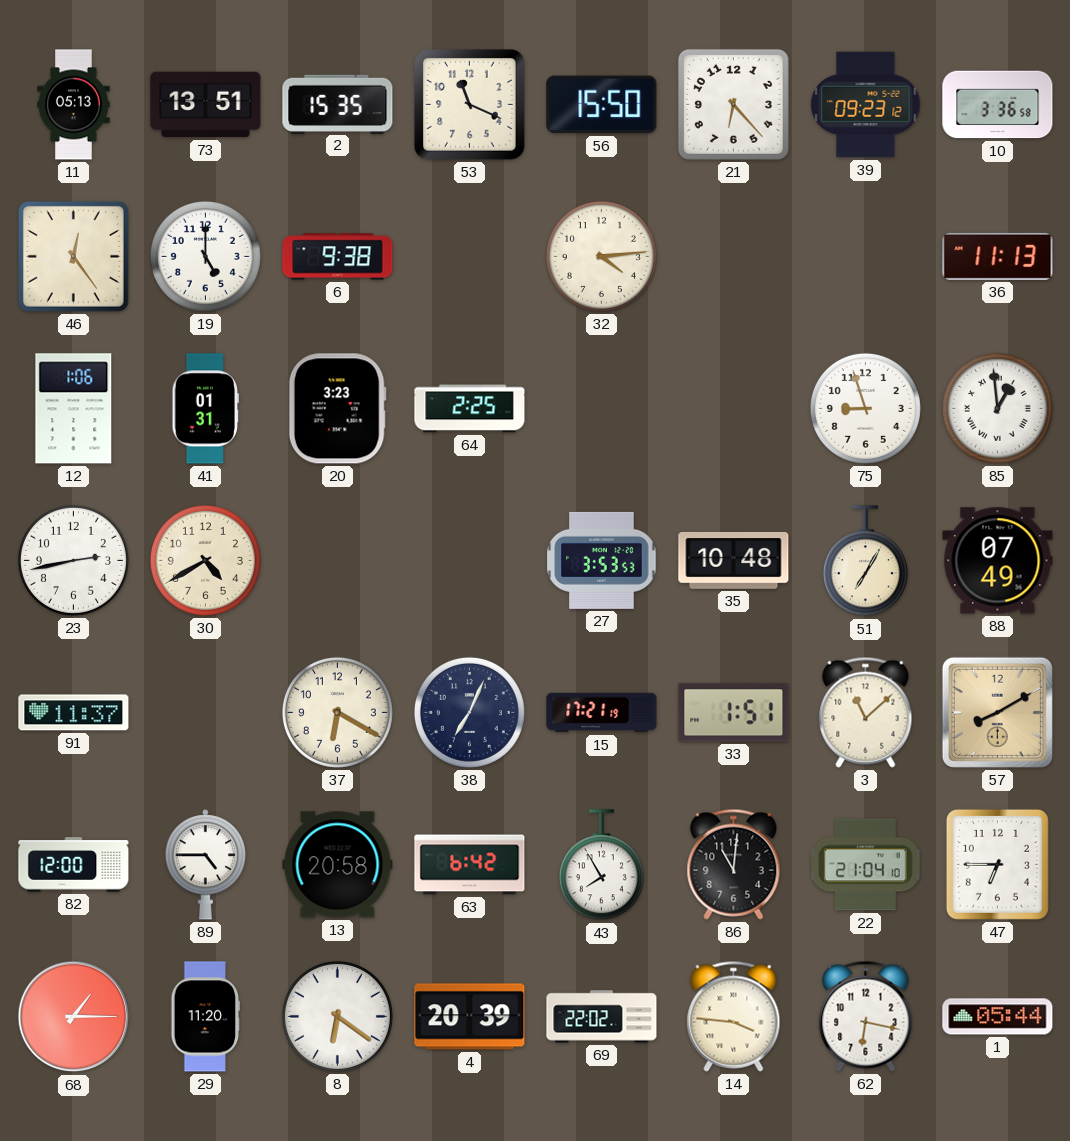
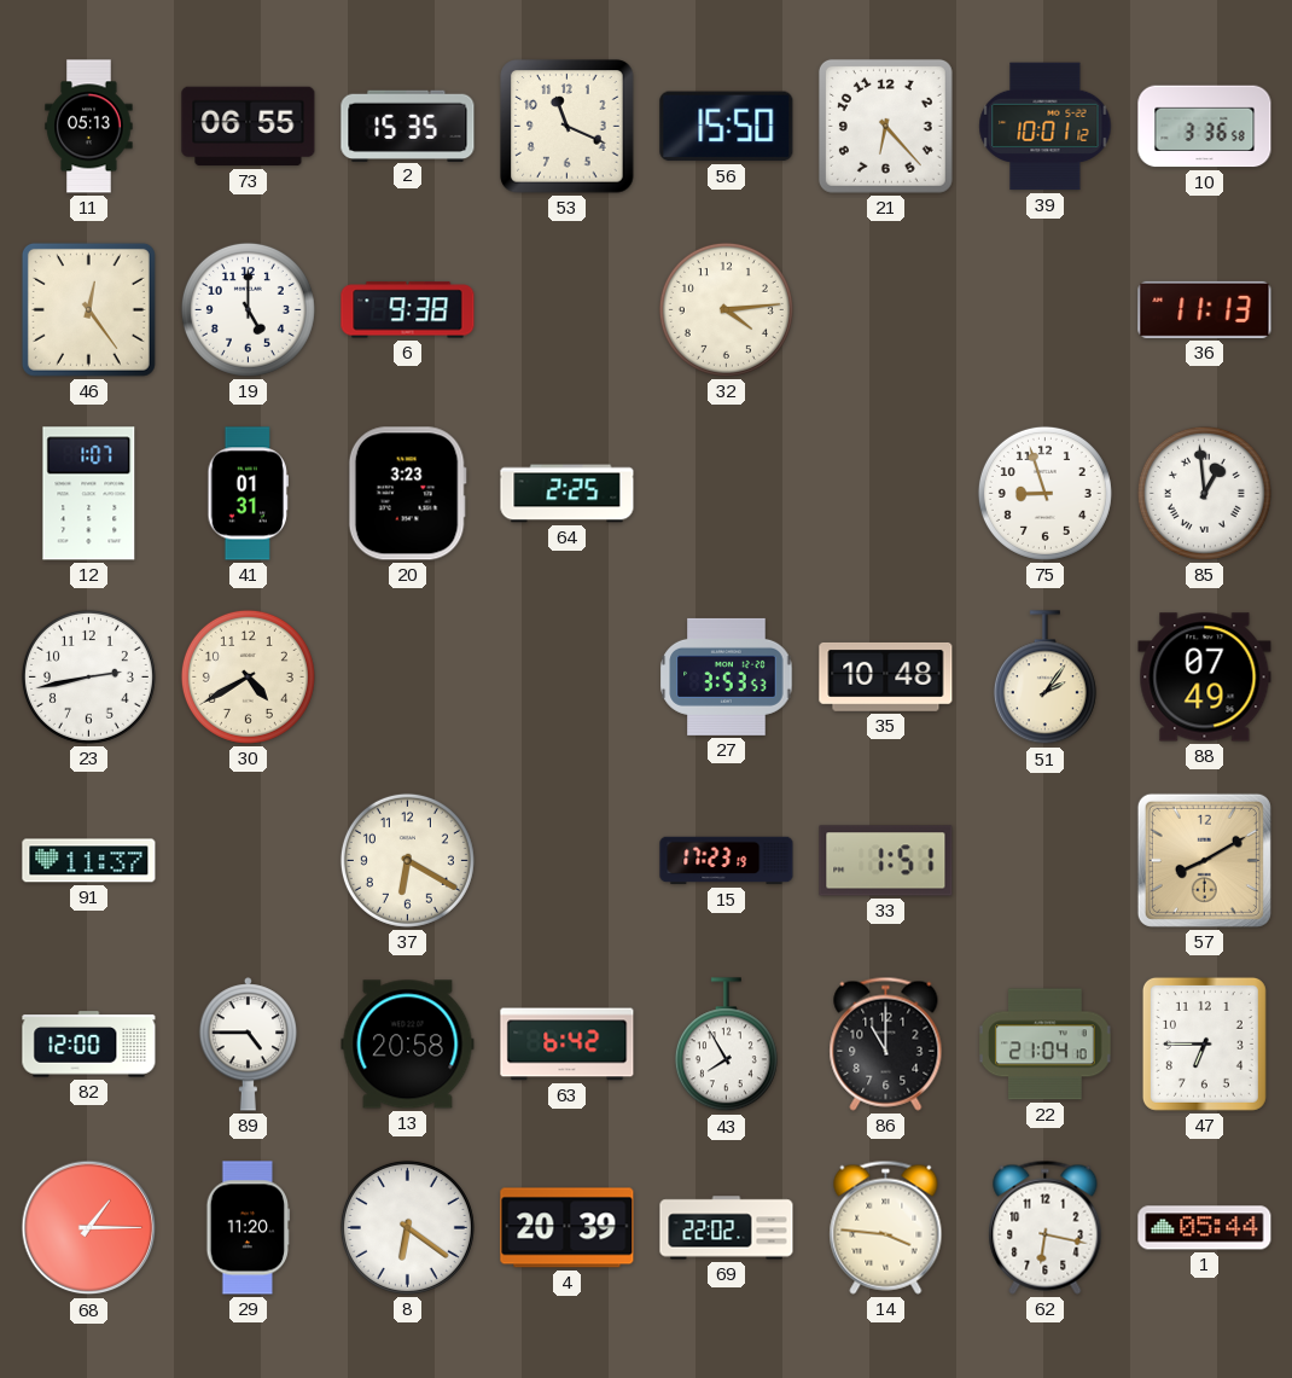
73: 13:51 -> 06:55 (249, 127)
39: 09:23 -> 10:01 (1046, 127)
12: 1:06 -> 1:07 (89, 494)
51: 7:05 -> 2:06 (1044, 678)
38: 7:04 -> none (469, 712)
15: 17:21 -> 17:23 (727, 861)
3: 11:08 -> none (866, 712)
86: 11:01 -> 11:00 (886, 1043)
